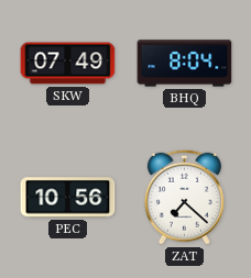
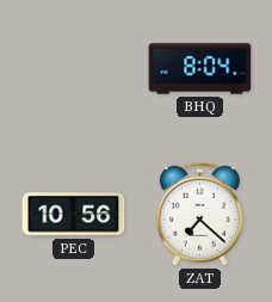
SKW: 07:49 -> none (68, 64)
